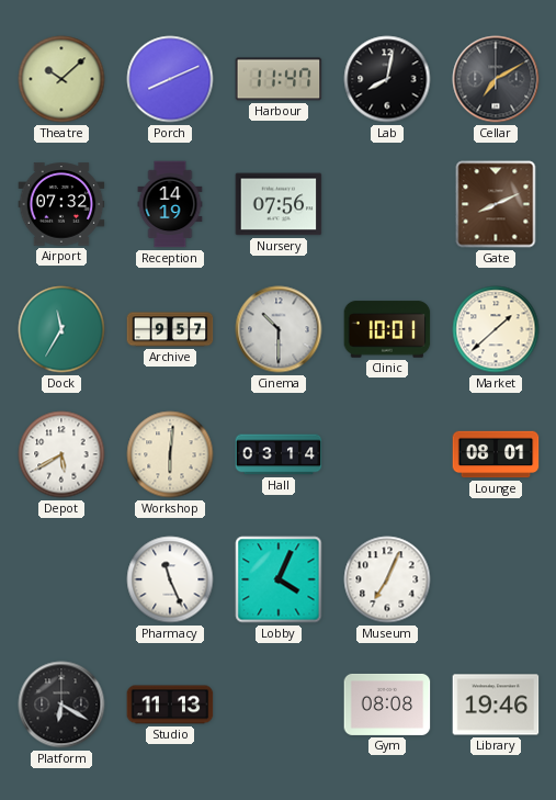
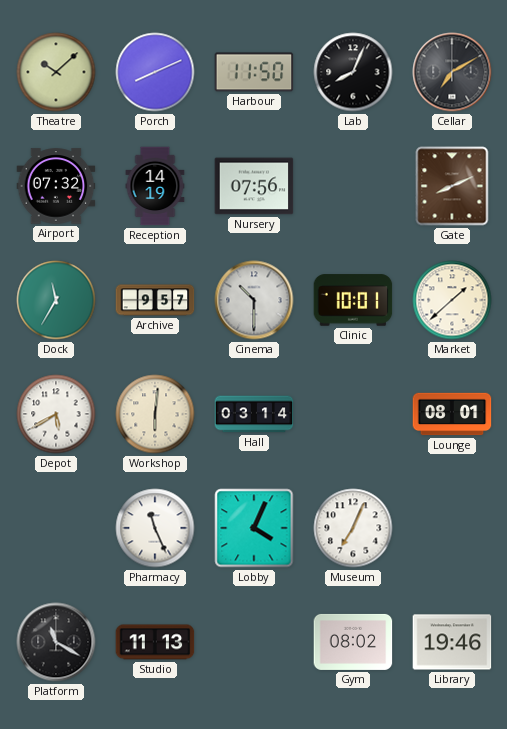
Harbour: 11:47 -> 11:50 (254, 72)
Lab: 8:02 -> 8:04 (353, 72)
Platform: 6:20 -> 11:20 (56, 642)
Gym: 08:08 -> 08:02 (353, 642)
